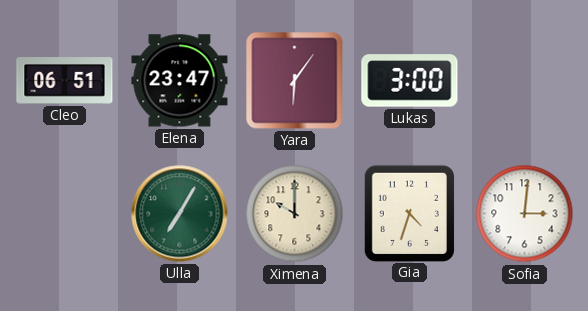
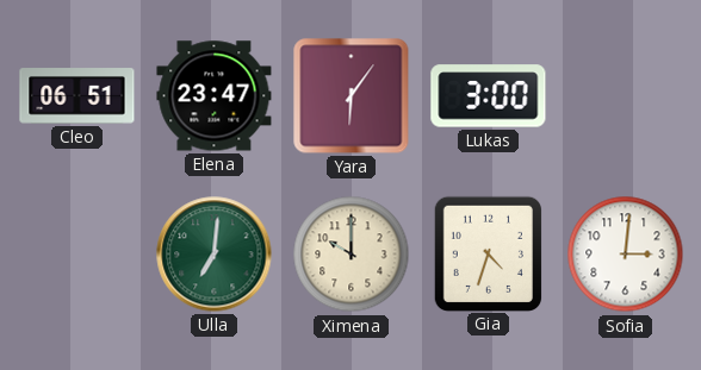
Ulla: 7:05 -> 7:01 (215, 255)
